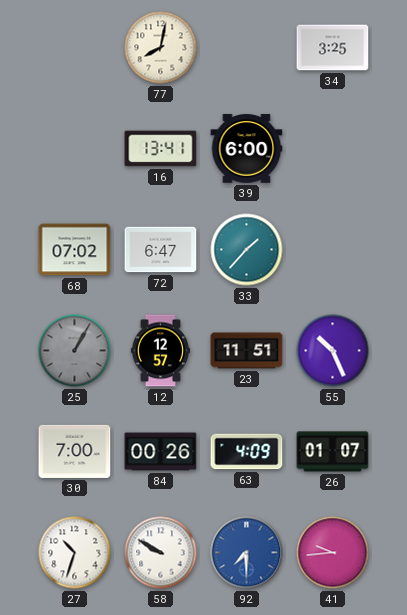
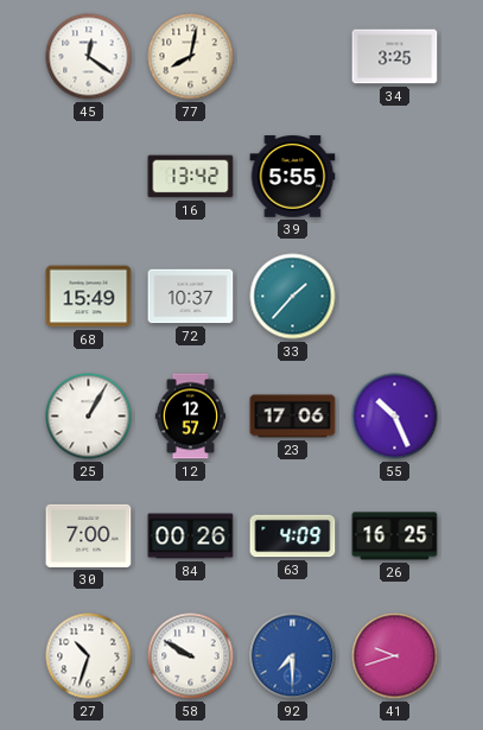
45: none -> 12:21 (89, 57)
16: 13:41 -> 13:42 (191, 177)
39: 6:00 -> 5:55 (293, 177)
68: 07:02 -> 15:49 (89, 297)
72: 6:47 -> 10:37 (191, 297)
25 dial: grey -> white (89, 417)
23: 11:51 -> 17:06 (293, 417)
26: 01:07 -> 16:25 (395, 537)
41: 9:44 -> 9:42 (395, 656)
